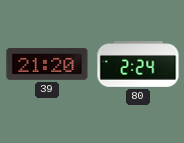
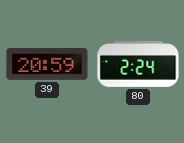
39: 21:20 -> 20:59 (47, 64)
